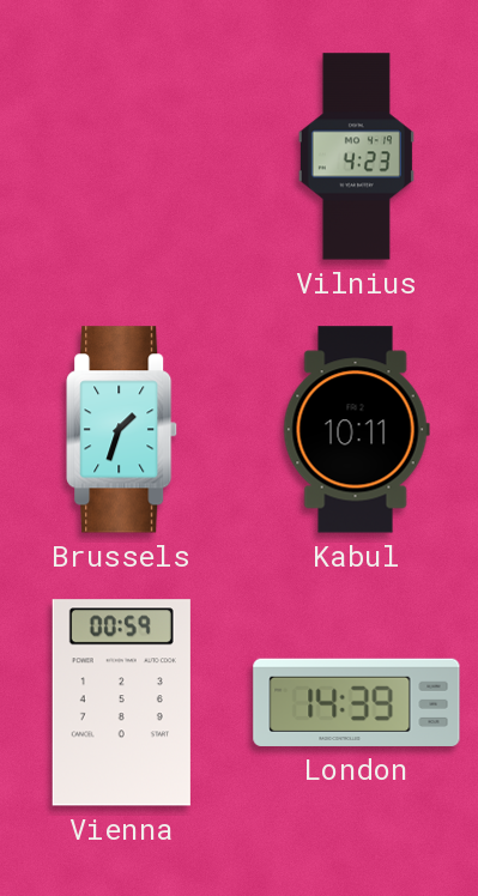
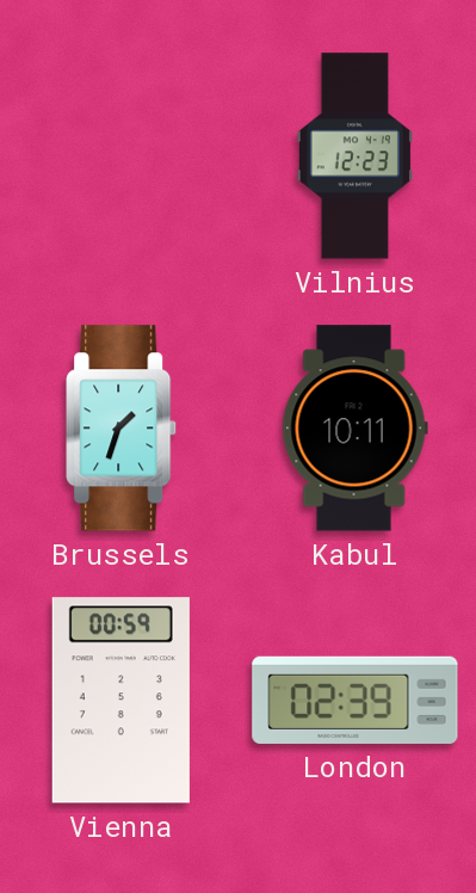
Vilnius: 4:23 -> 12:23 (354, 156)
London: 14:39 -> 02:39 (356, 700)
